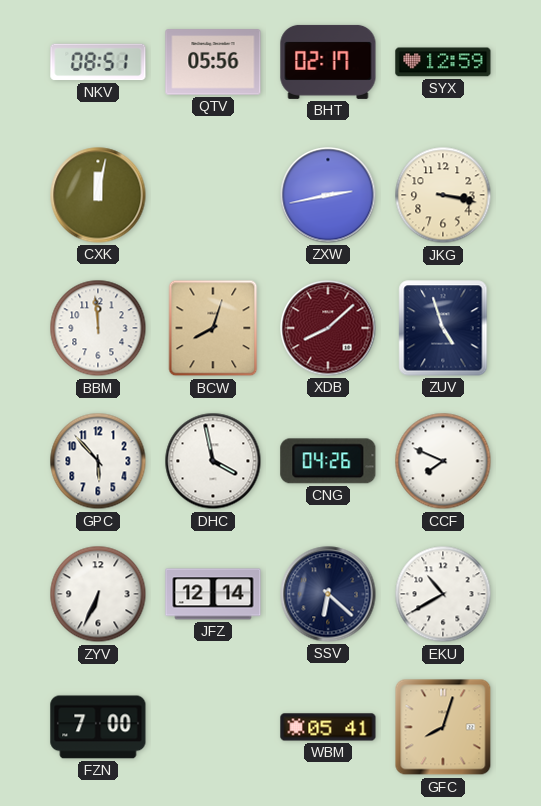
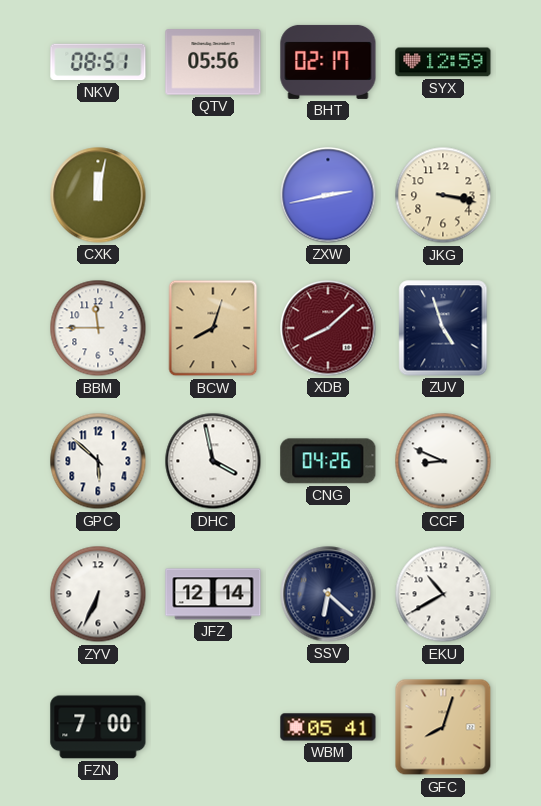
BBM: 11:59 -> 11:45 (98, 328)
GPC: 5:53 -> 5:52 (98, 461)
CCF: 7:49 -> 8:49 (443, 461)
